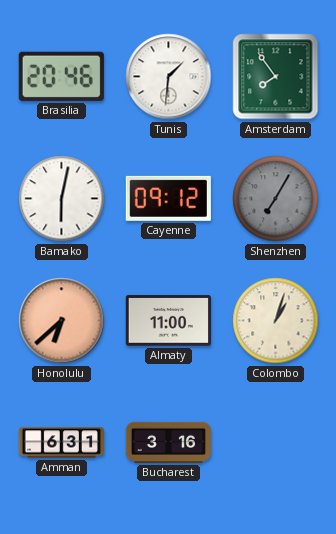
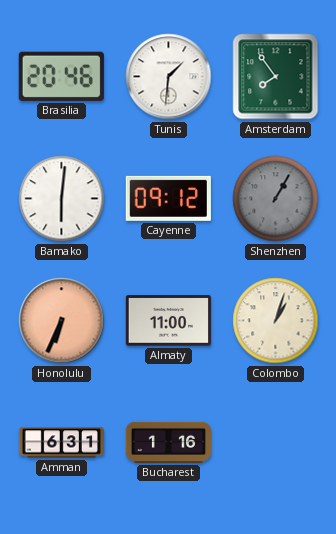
Bamako: 6:02 -> 6:01 (62, 199)
Shenzhen: 7:05 -> 1:05 (276, 199)
Honolulu: 6:38 -> 6:34 (62, 321)
Bucharest: 3:16 -> 1:16 (168, 442)
